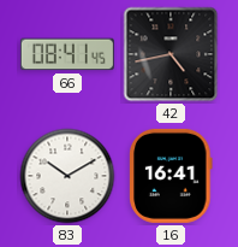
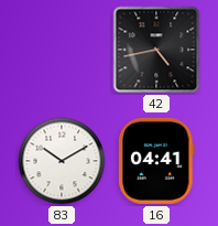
66: 08:41 -> none (67, 54)
16: 16:41 -> 04:41 (156, 161)
